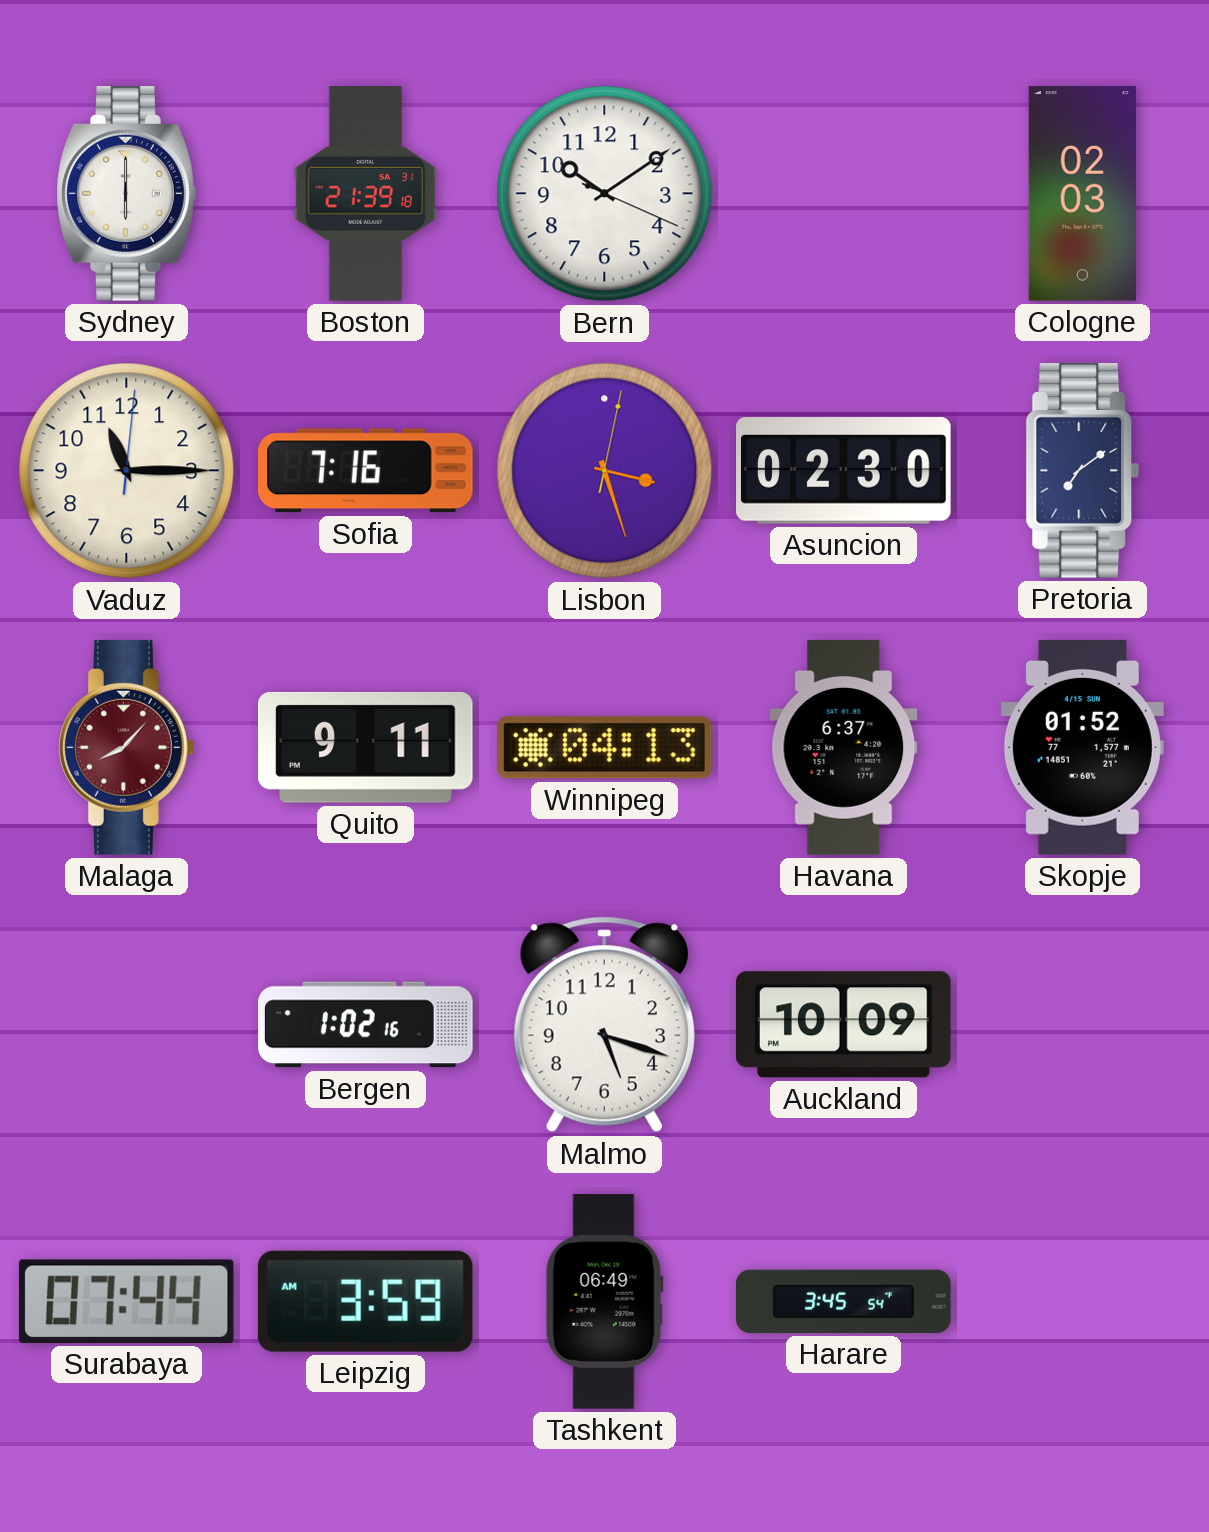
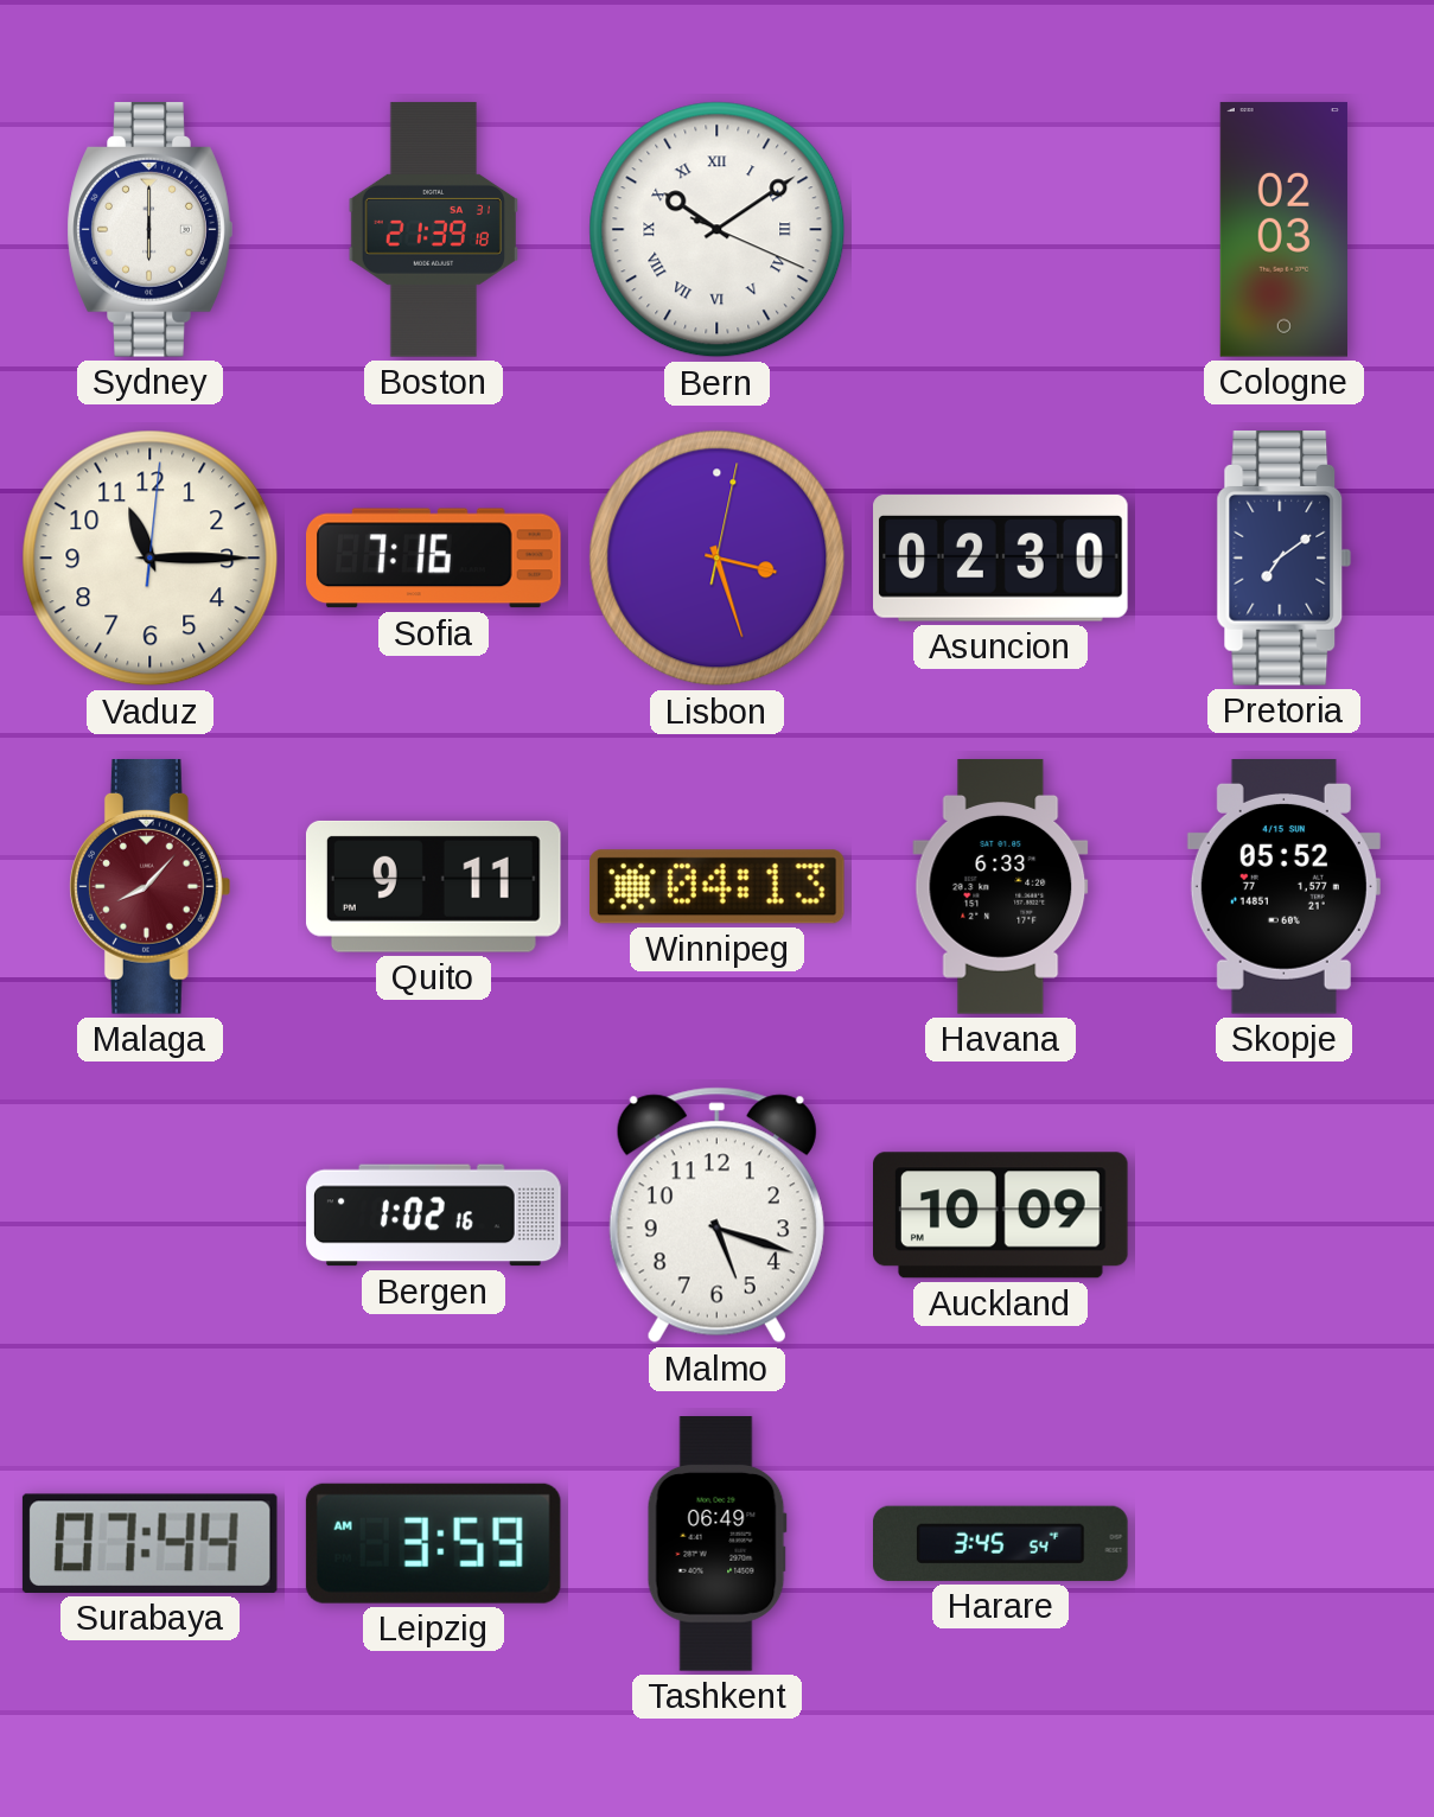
Bern numerals: Arabic -> Roman (718, 230)
Havana: 6:37 -> 6:33 (1001, 887)
Skopje: 01:52 -> 05:52 (1283, 887)
